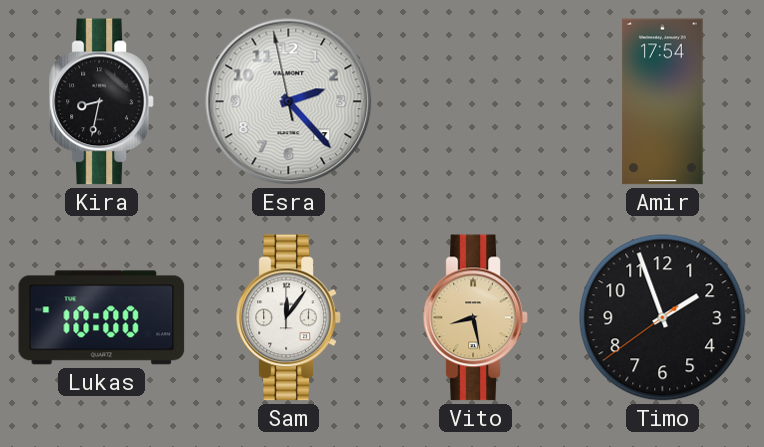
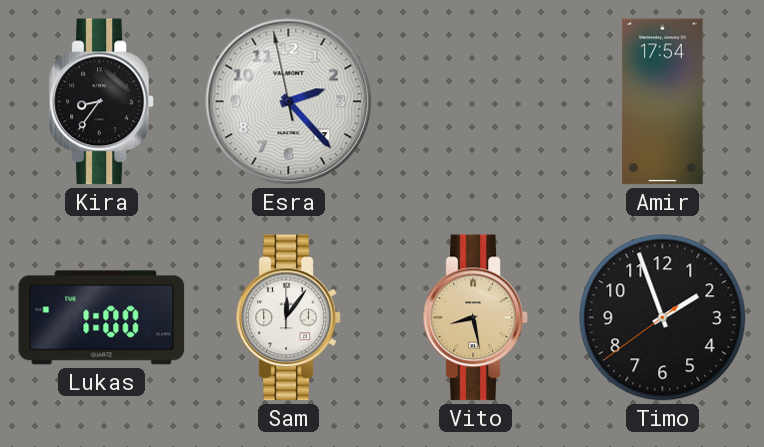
Kira: 8:32 -> 8:36 (102, 102)
Lukas: 10:00 -> 1:00 (102, 318)
